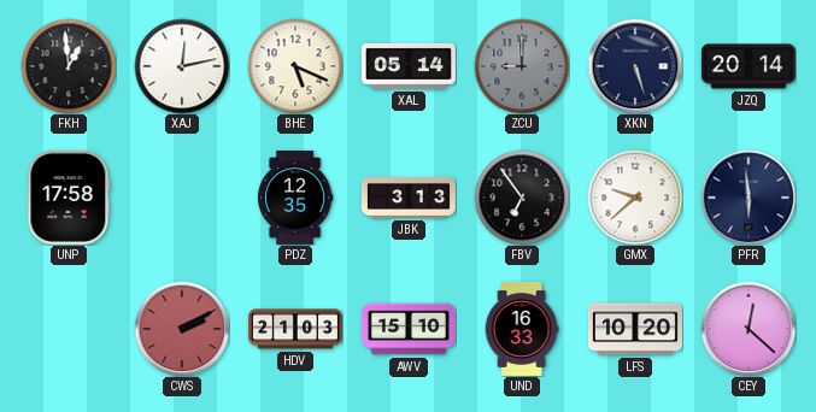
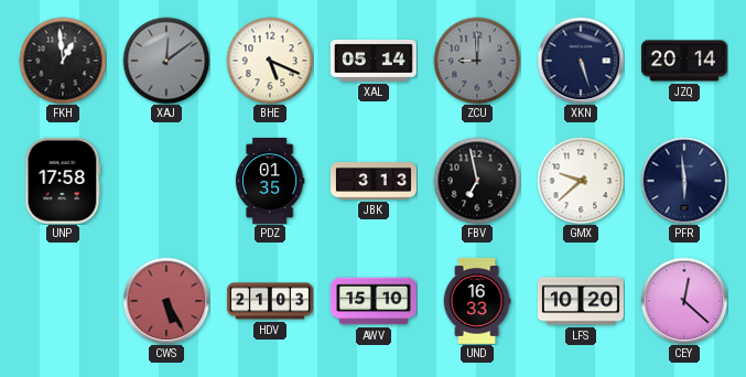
XAJ: 12:13 -> 12:09 (166, 61)
XAJ dial: white -> grey (166, 61)
PDZ: 12:35 -> 01:35 (270, 181)
FBV: 6:54 -> 6:58 (477, 181)
CWS: 2:10 -> 5:25 (166, 301)
